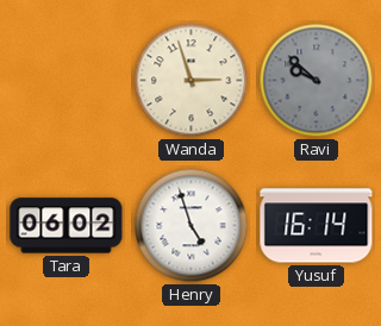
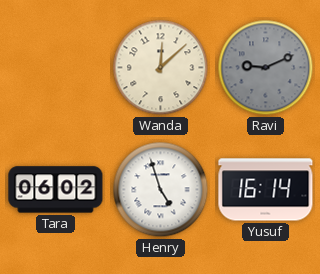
Wanda: 2:57 -> 12:08 (161, 68)
Ravi: 9:52 -> 9:11 (266, 68)
